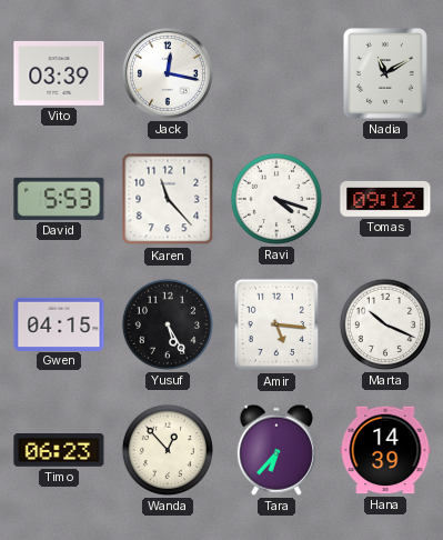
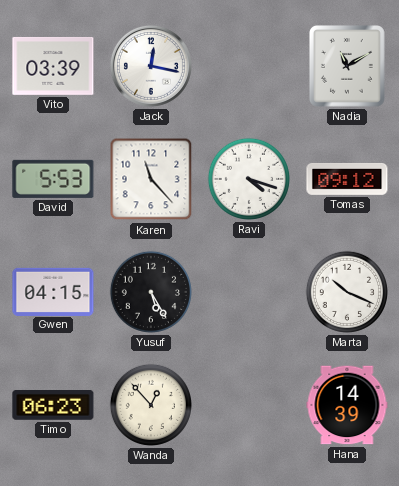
Amir: 5:16 -> none (276, 324)
Tara: 6:37 -> none (276, 450)
